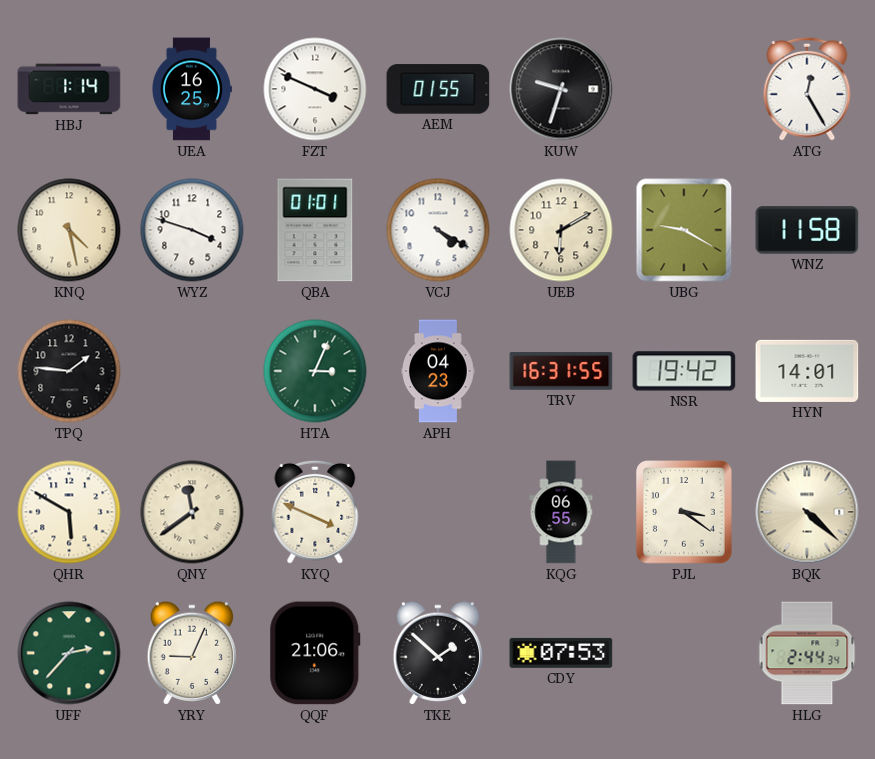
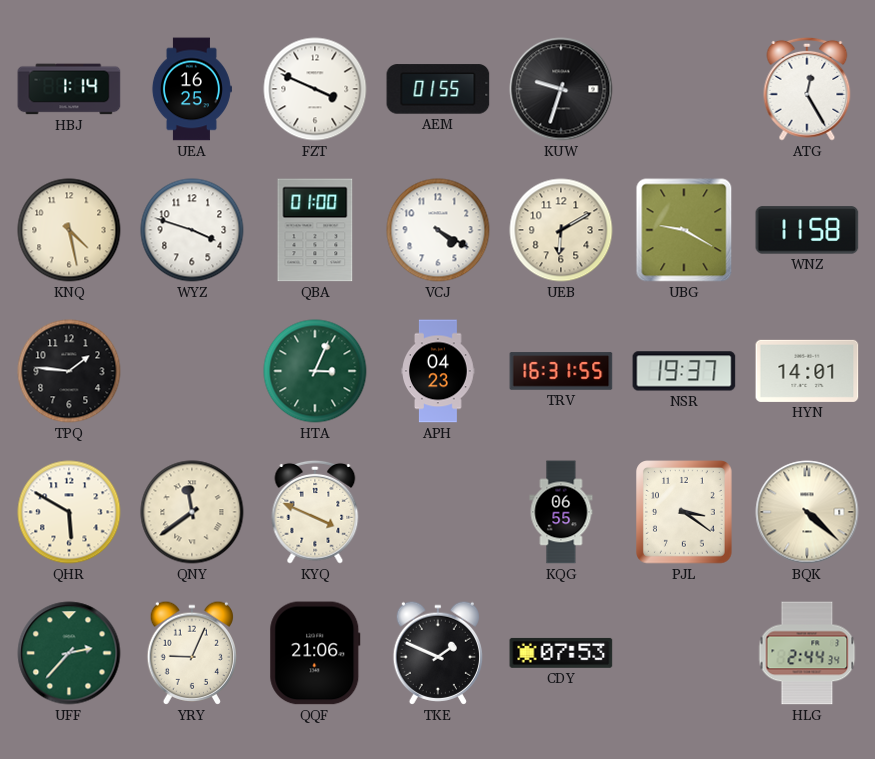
QBA: 01:01 -> 01:00 (315, 230)
NSR: 19:42 -> 19:37 (684, 371)
TKE: 1:52 -> 1:49 (437, 653)
